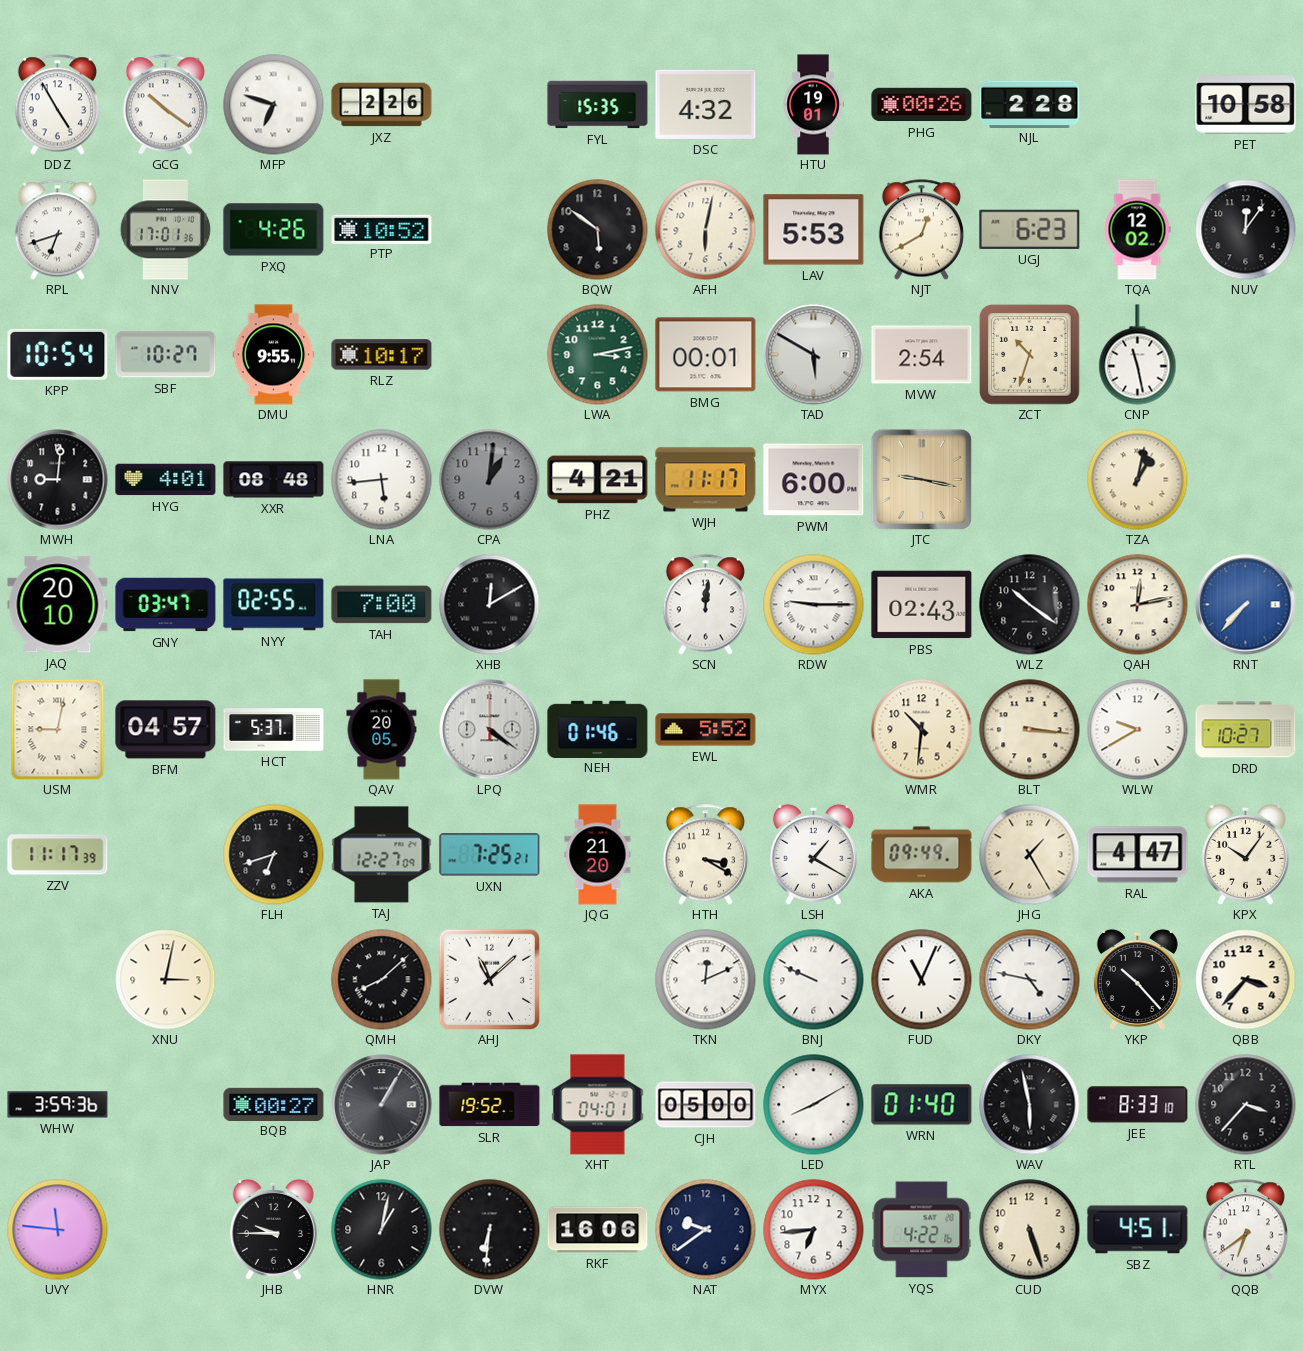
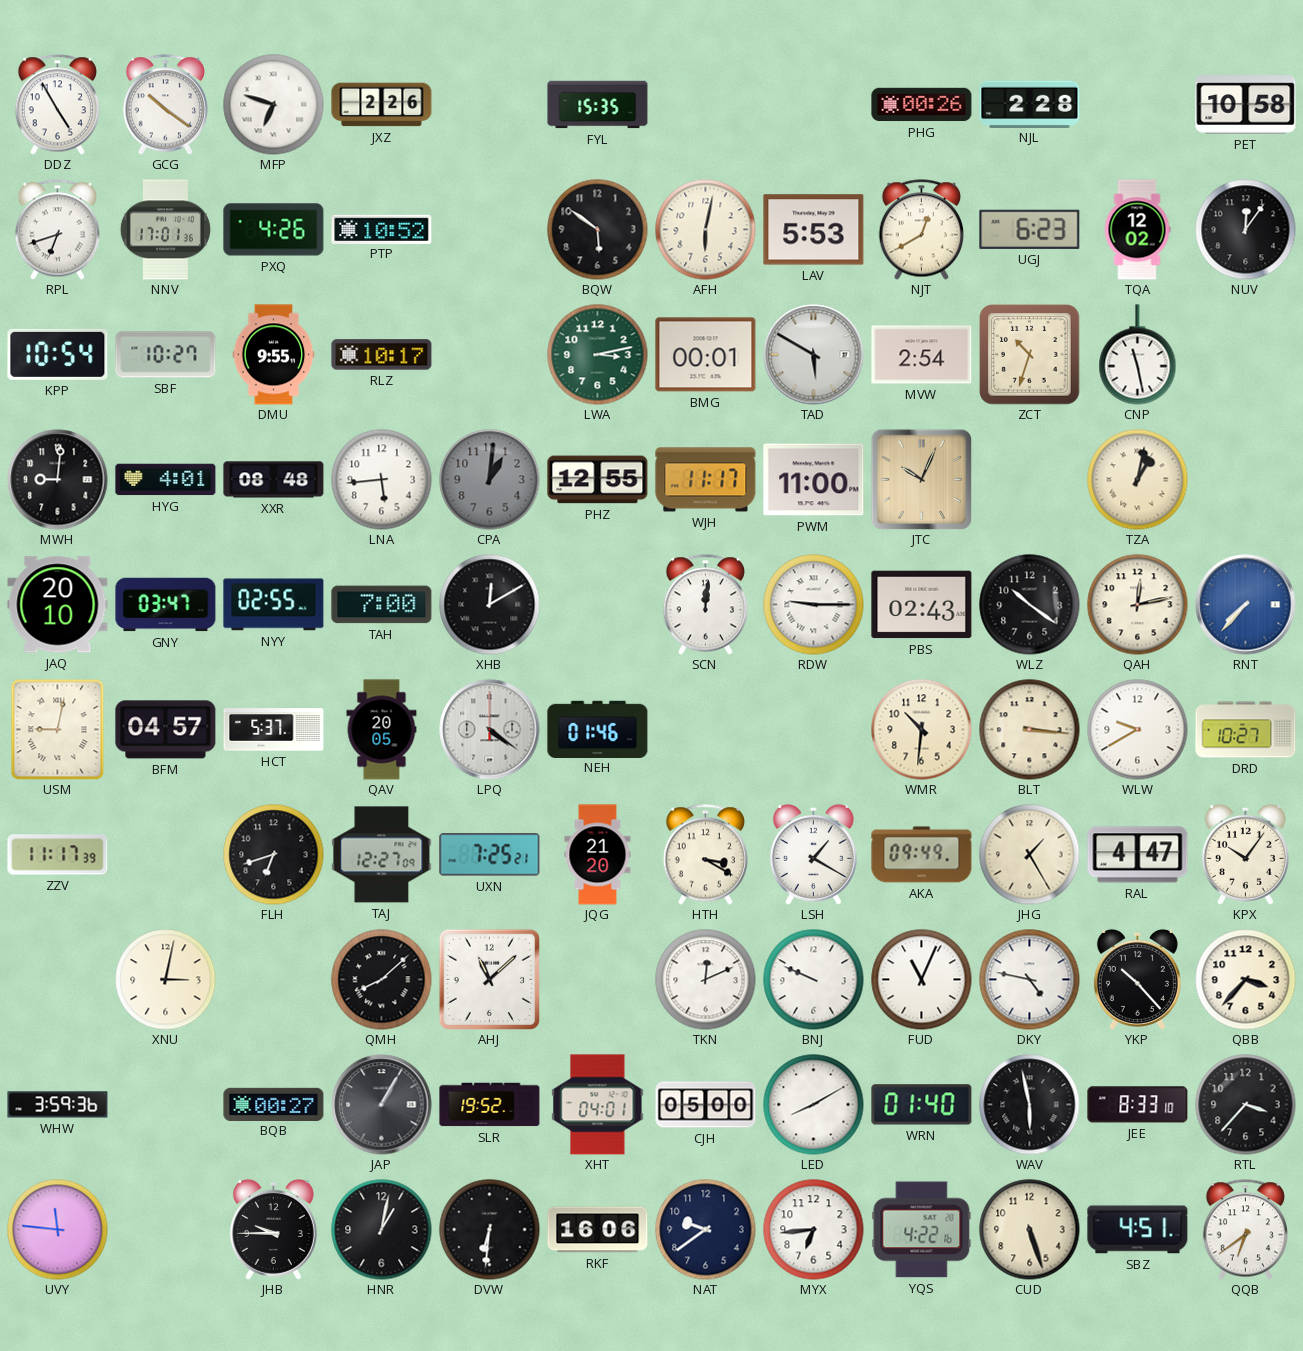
DSC: 4:32 -> none (706, 104)
HTU: 19:01 -> none (813, 105)
PHZ: 4:21 -> 12:55 (598, 480)
PWM: 6:00 -> 11:00 (814, 480)
JTC: 9:17 -> 10:04 (921, 479)
EWL: 5:52 -> none (706, 730)
